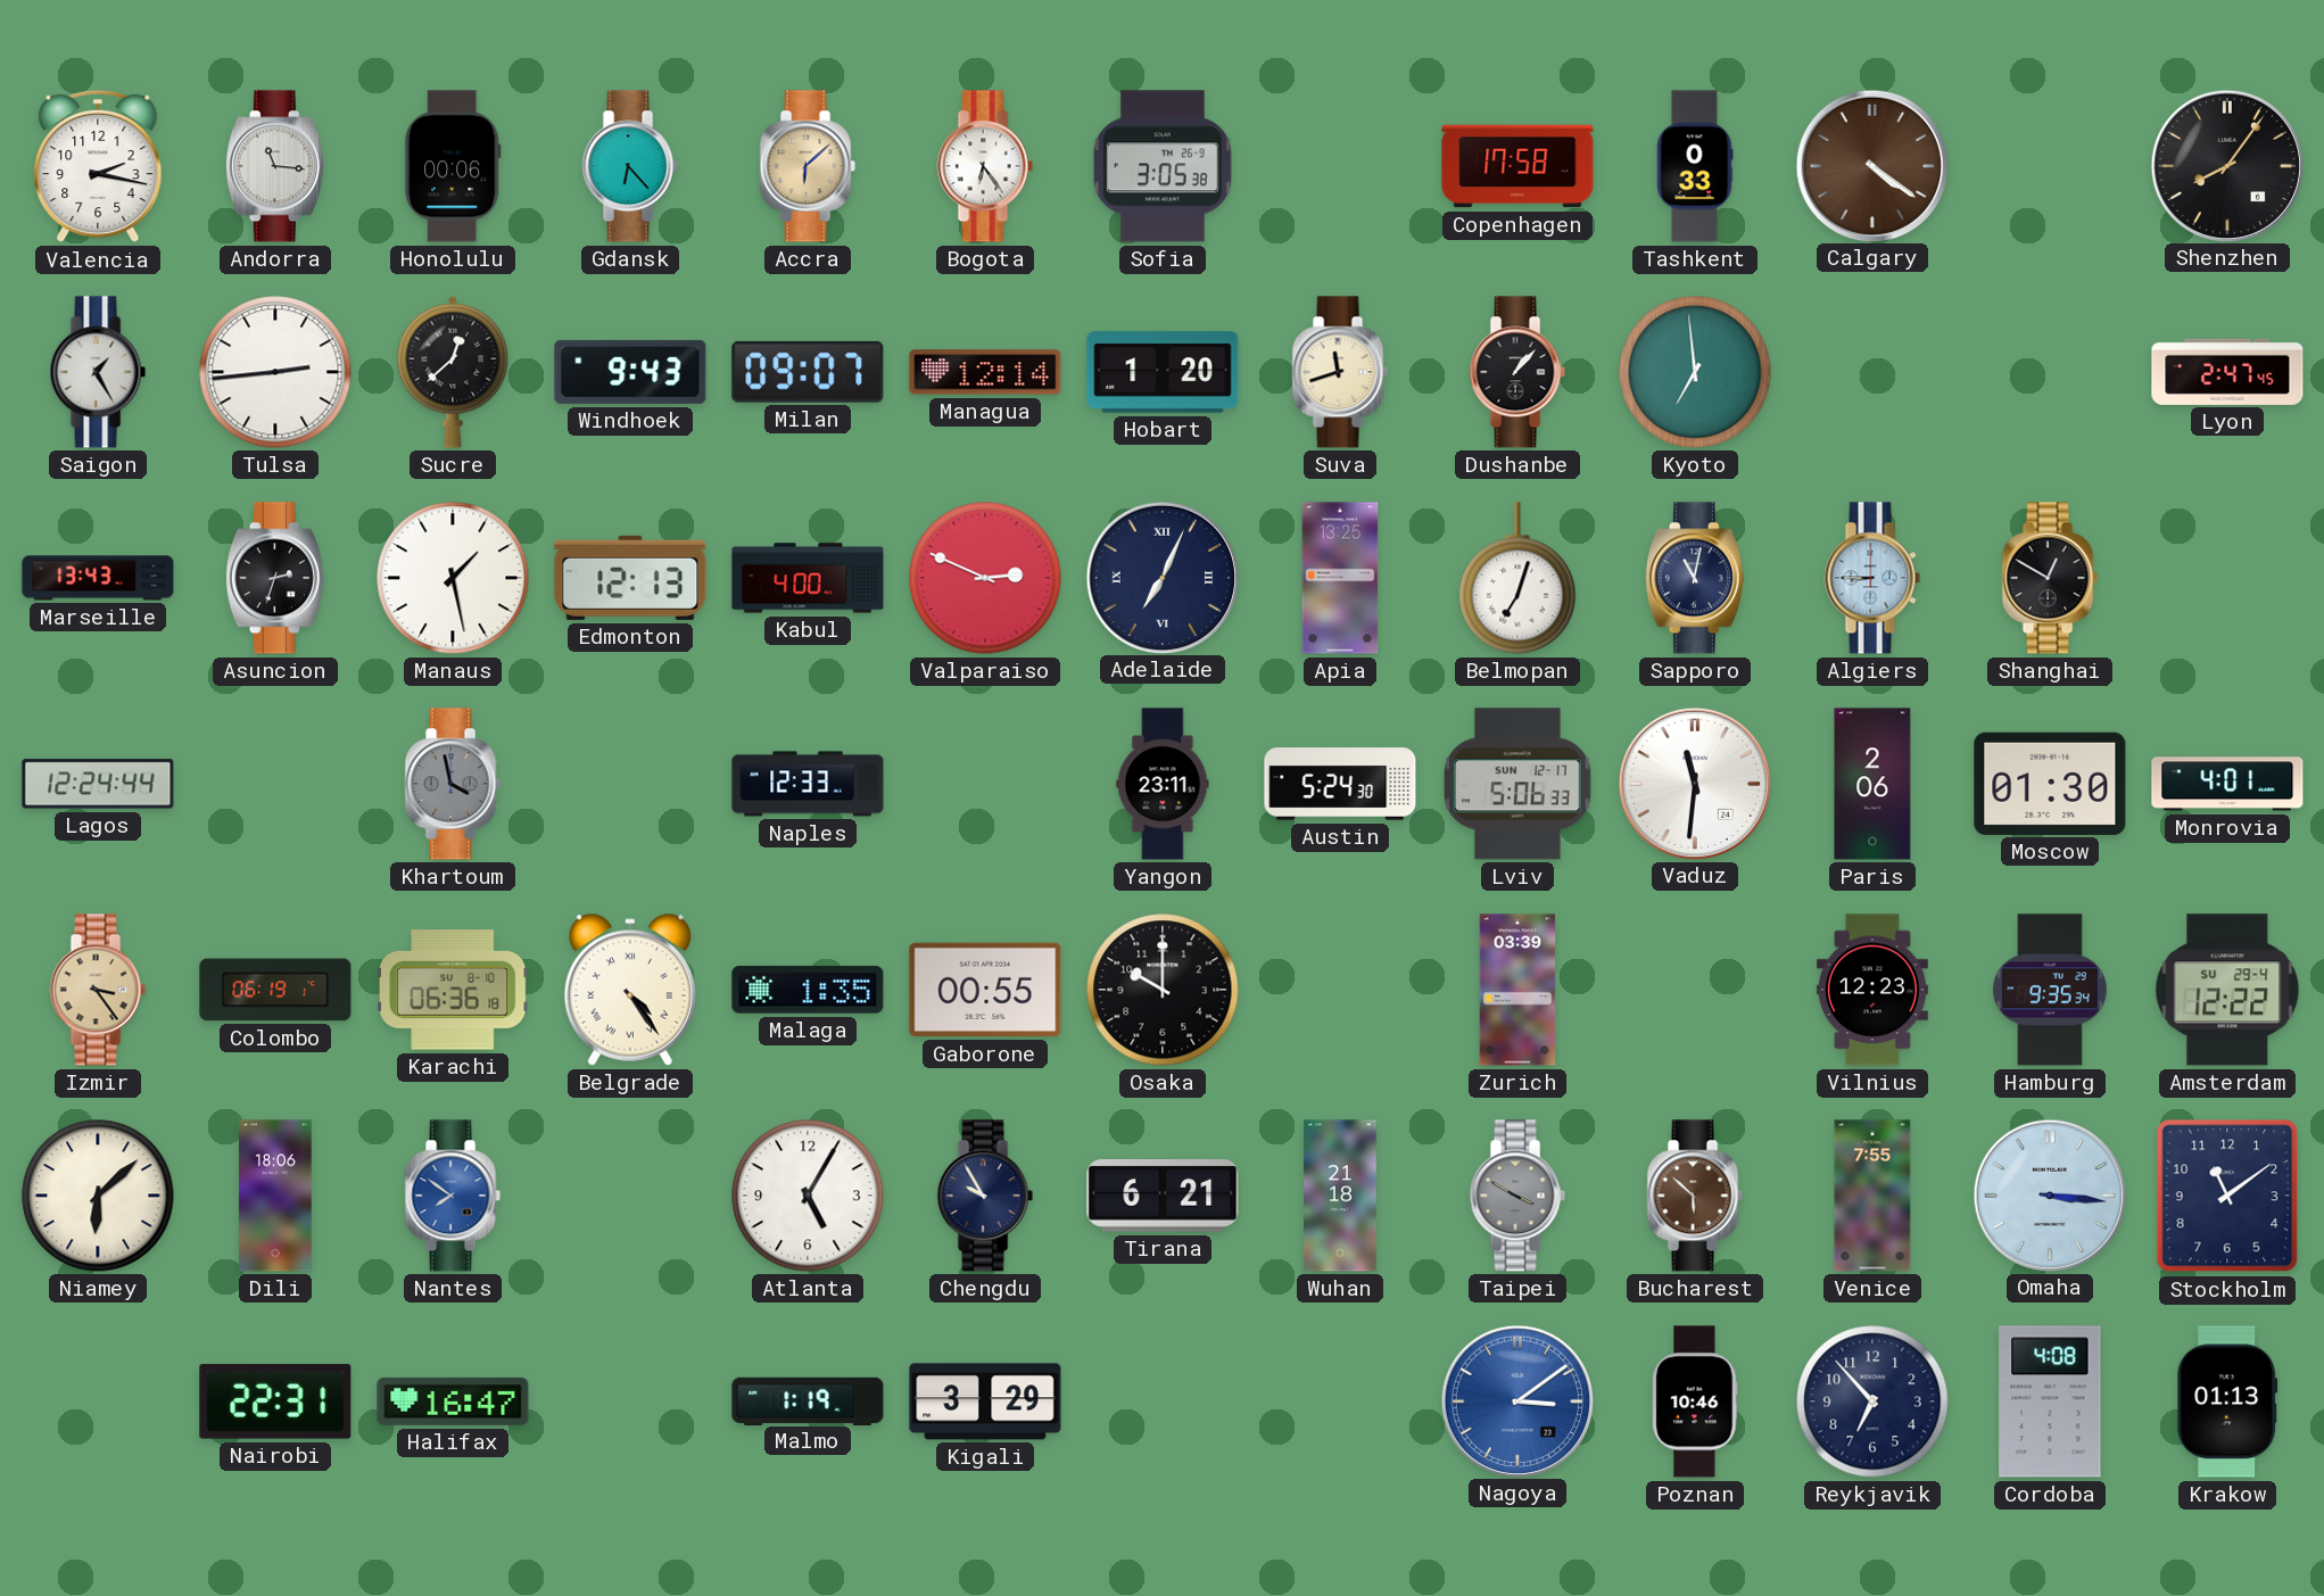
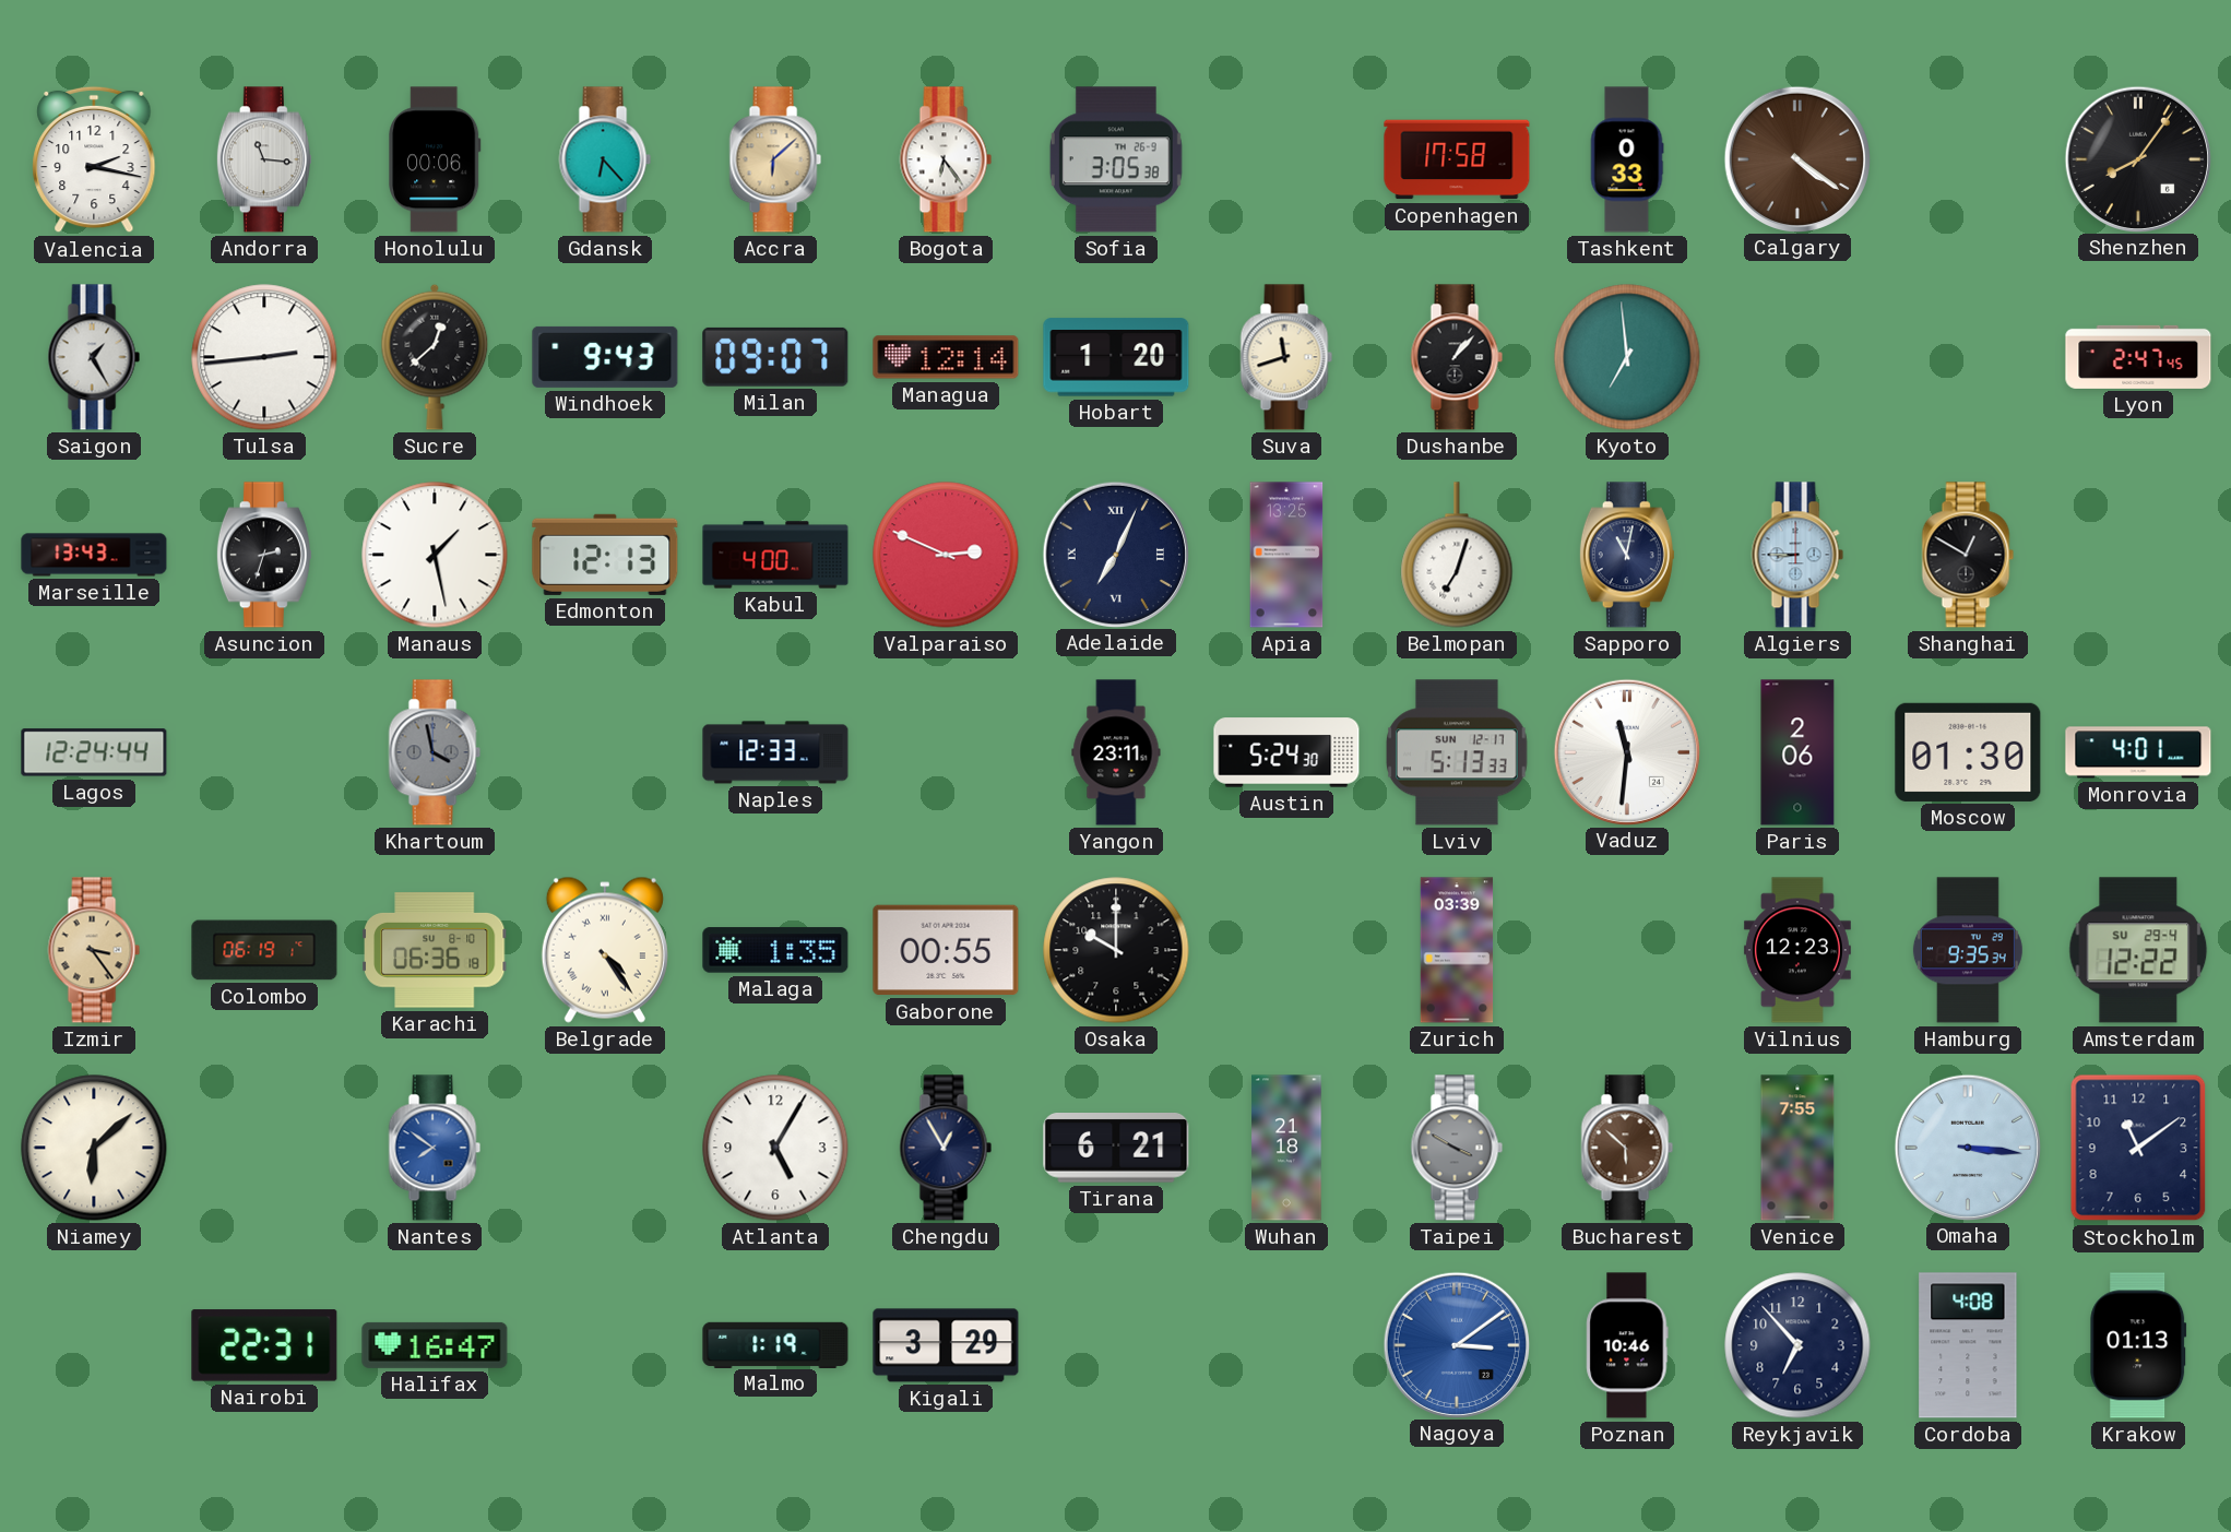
Lviv: 5:06 -> 5:13 (1458, 752)
Dili: 18:06 -> none (275, 1196)
Chengdu: 9:55 -> 12:55 (946, 1148)
